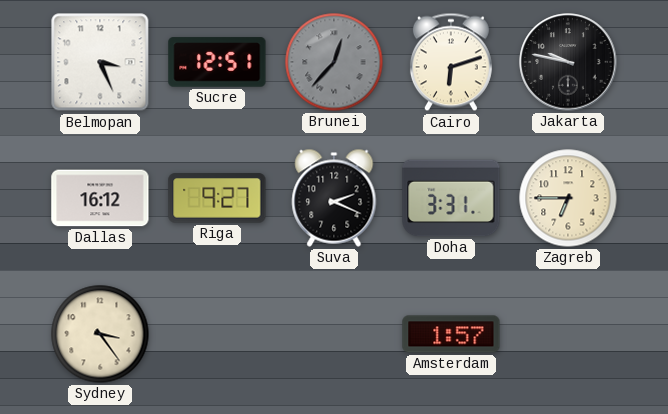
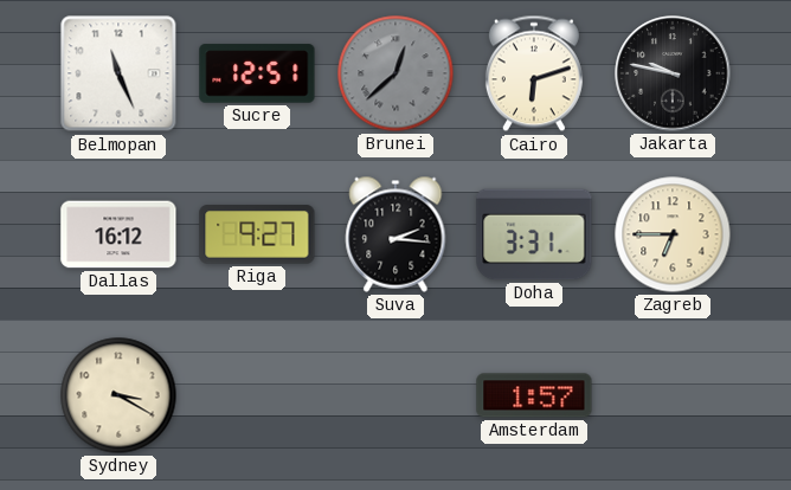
Belmopan: 3:26 -> 11:26 (118, 73)
Brunei: 12:37 -> 12:38 (395, 73)
Suva: 2:19 -> 2:16 (395, 234)
Sydney: 3:24 -> 3:20 (118, 395)
